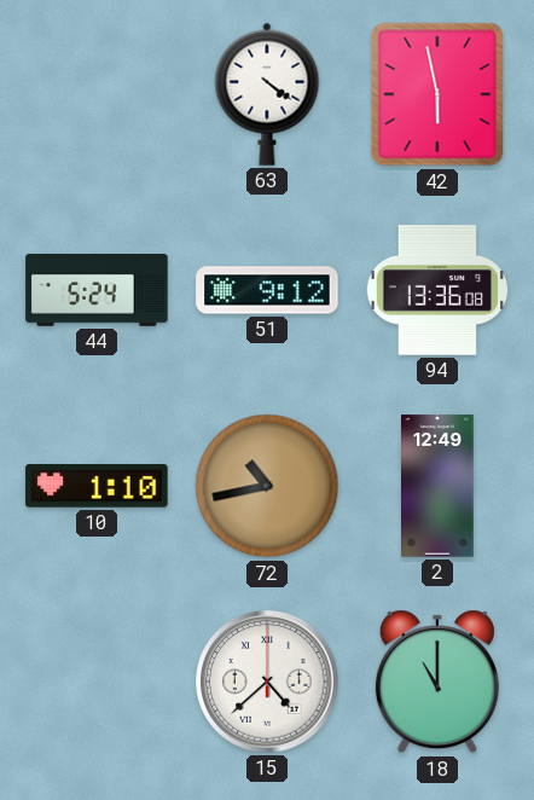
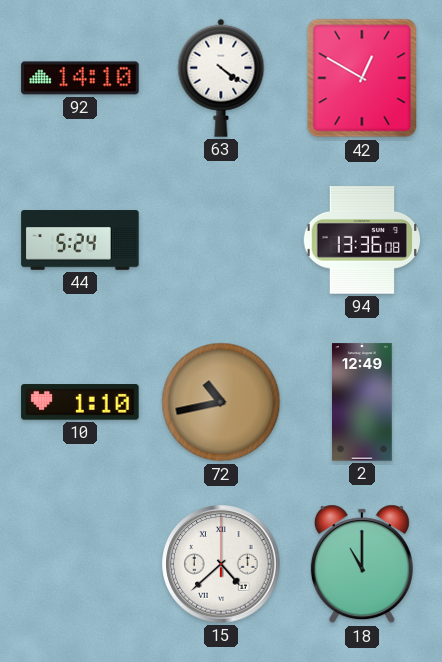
92: none -> 14:10 (80, 78)
42: 5:58 -> 12:50 (362, 78)
51: 9:12 -> none (267, 290)
